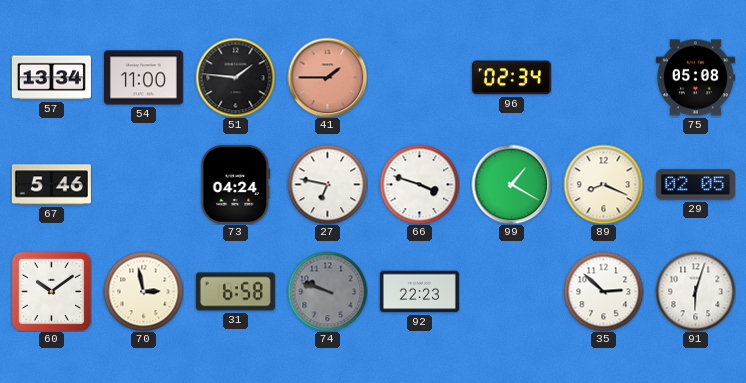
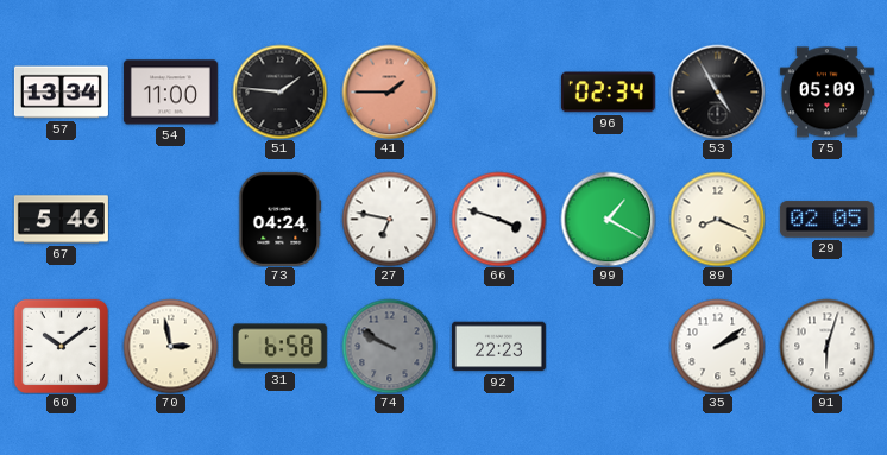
53: none -> 4:55 (717, 91)
75: 05:08 -> 05:09 (826, 93)
74: 9:48 -> 9:50 (389, 346)
35: 2:52 -> 2:09 (717, 346)
